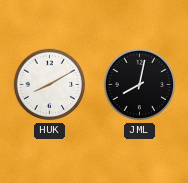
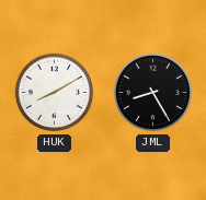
JML: 8:02 -> 8:25 (153, 93)
